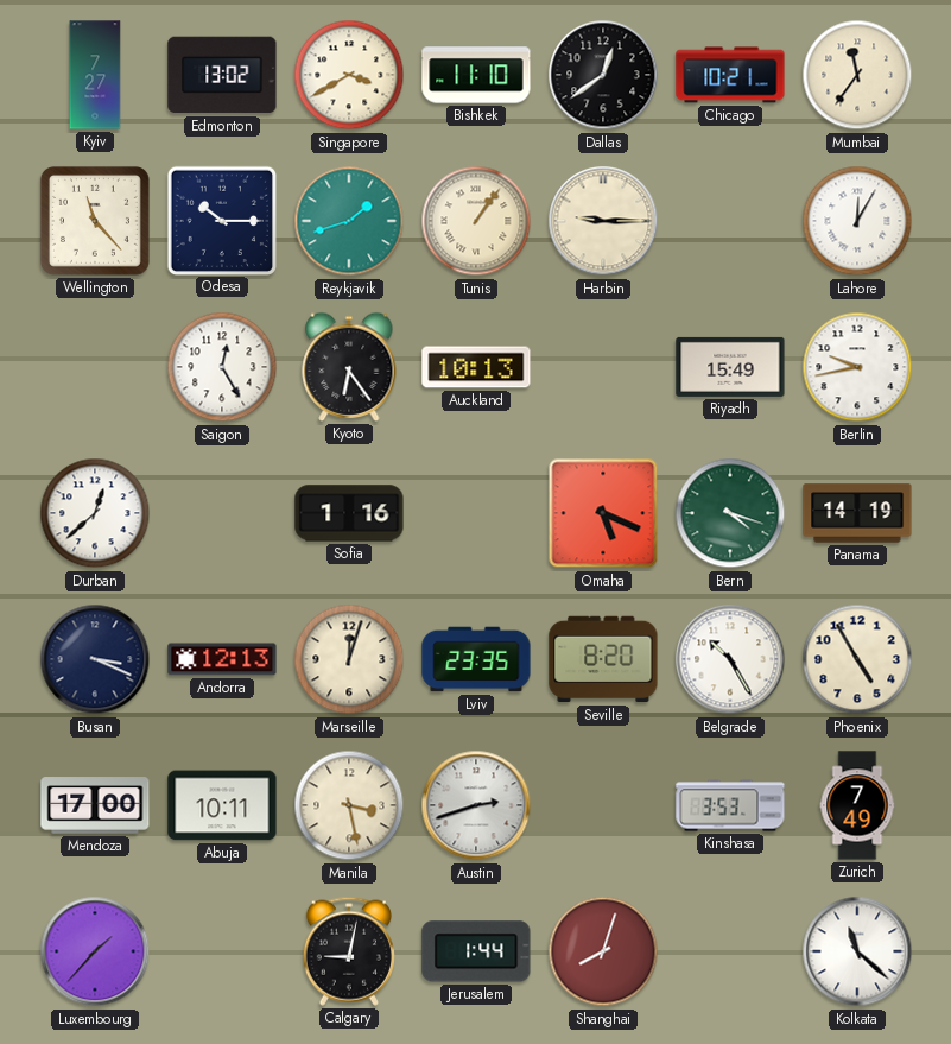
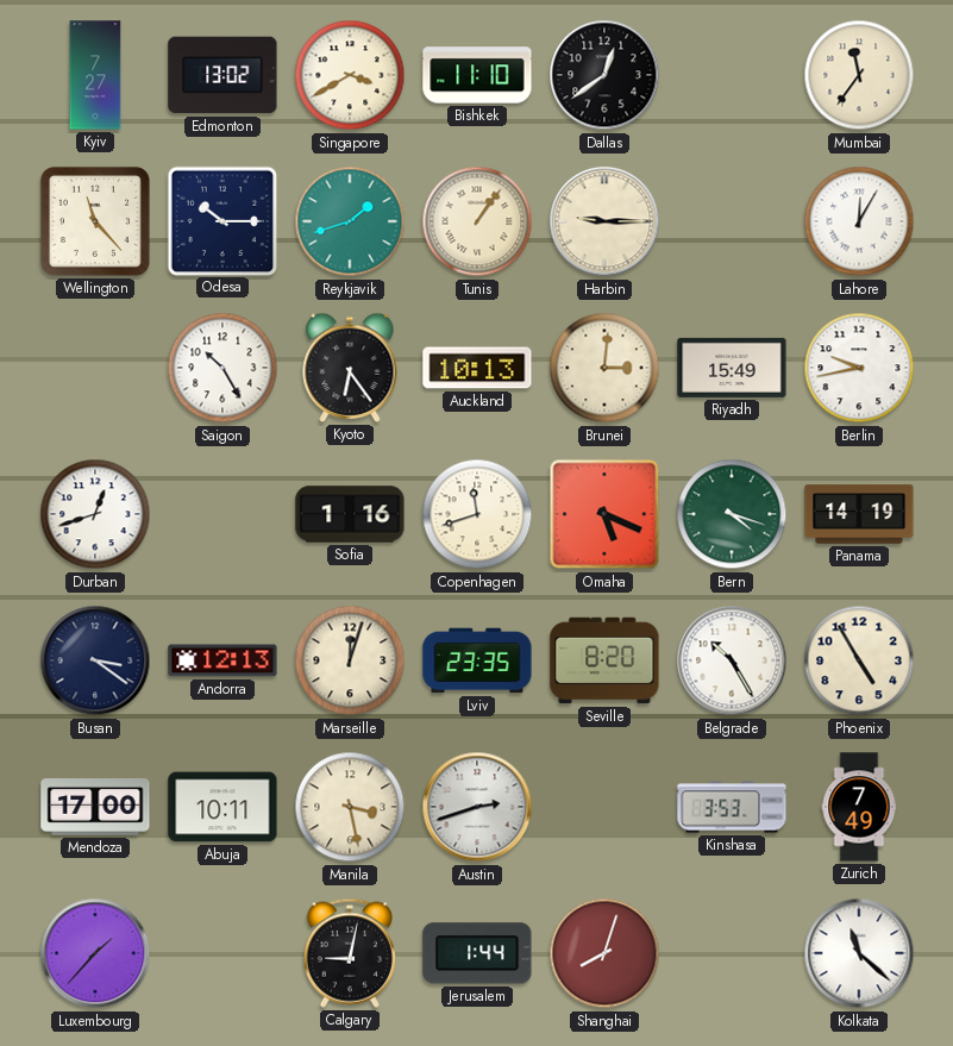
Chicago: 10:21 -> none (730, 75)
Saigon: 12:25 -> 10:25 (222, 368)
Brunei: none -> 3:01 (604, 368)
Durban: 12:38 -> 12:42 (95, 514)
Copenhagen: none -> 11:42 (477, 514)
Busan: 3:19 -> 3:21 (95, 660)
